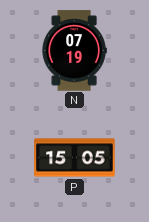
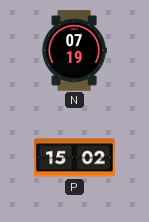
P: 15:05 -> 15:02 (75, 158)
